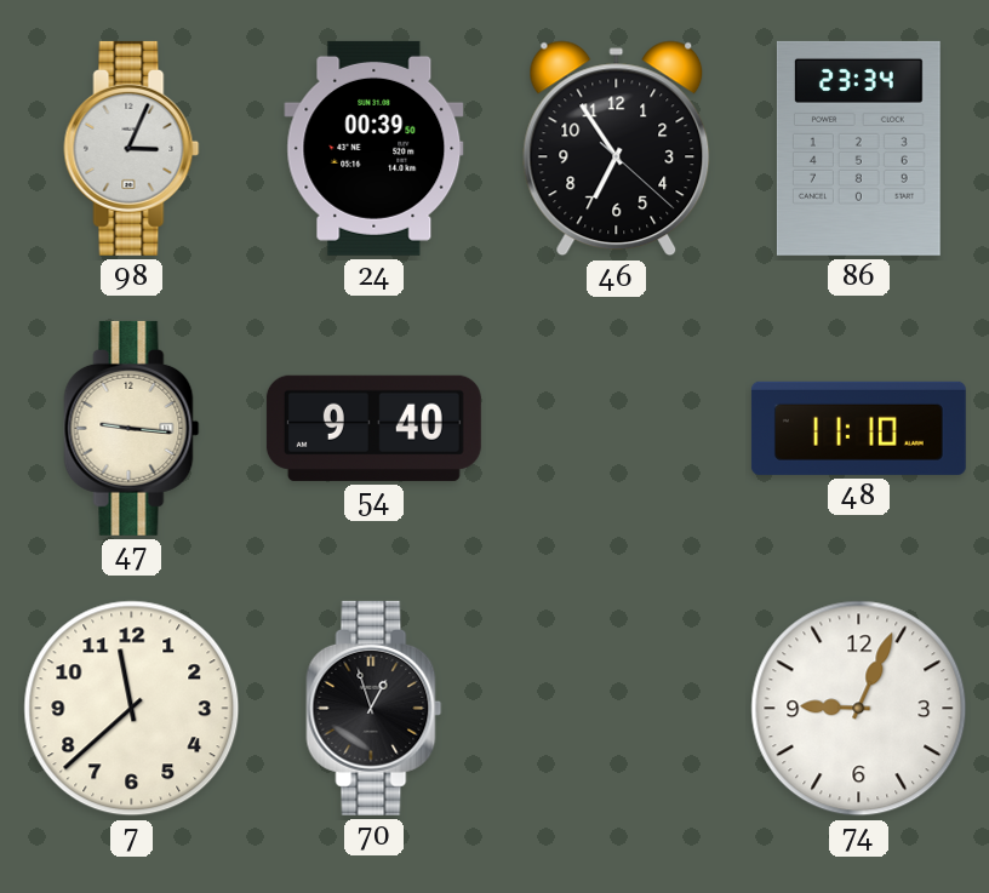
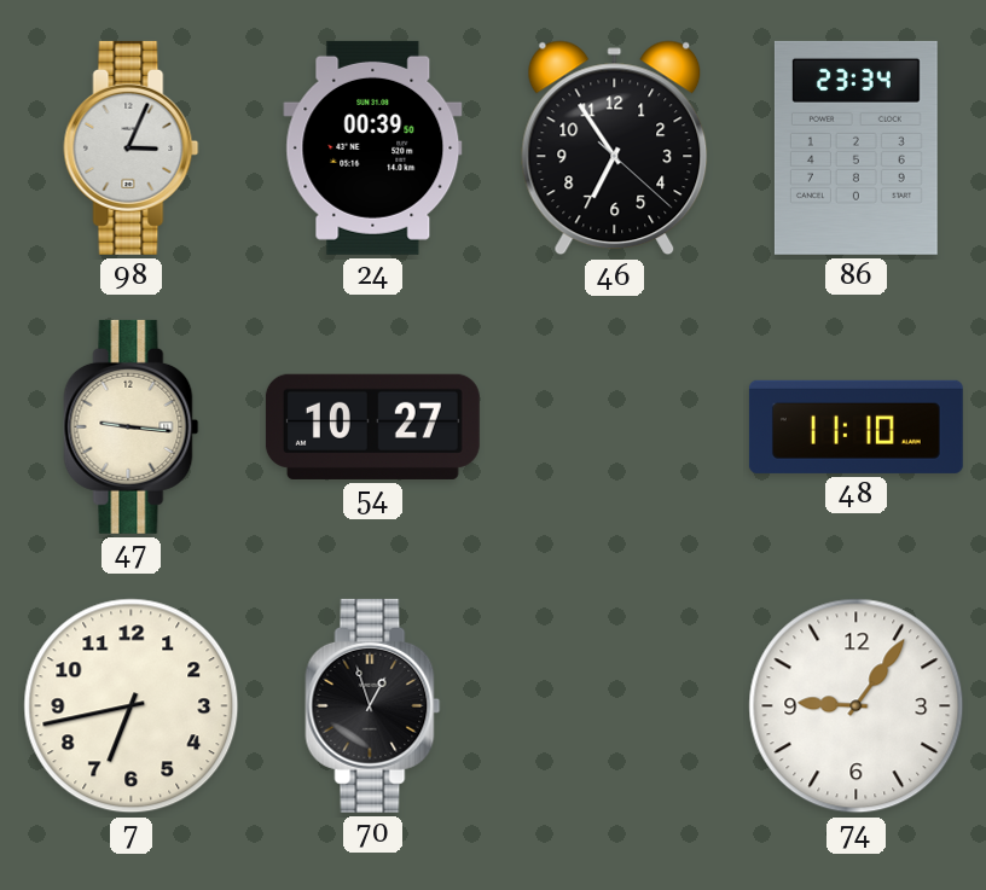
54: 9:40 -> 10:27 (372, 426)
7: 11:38 -> 6:43 (132, 706)
74: 9:04 -> 9:06 (857, 706)
